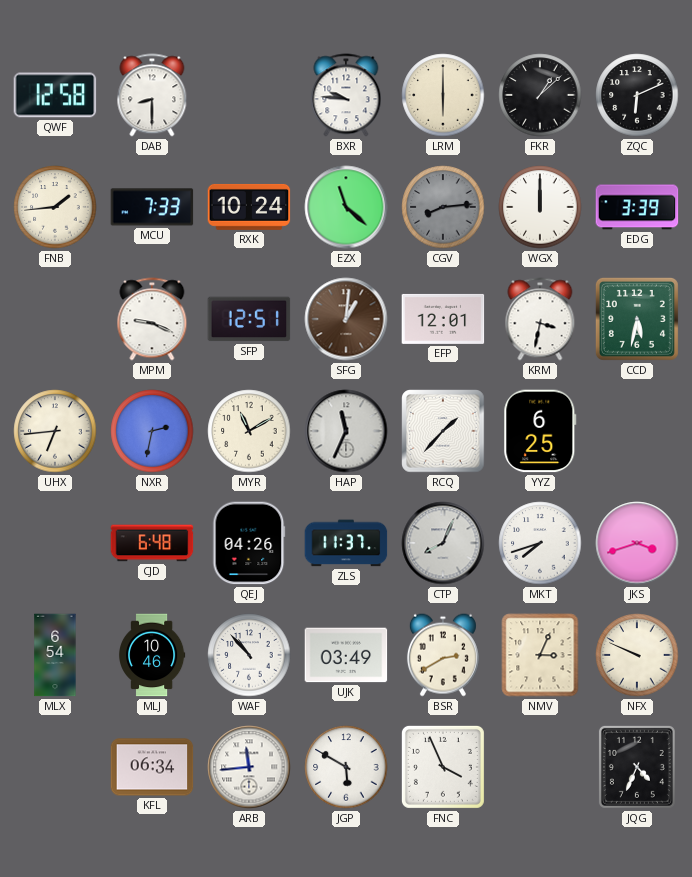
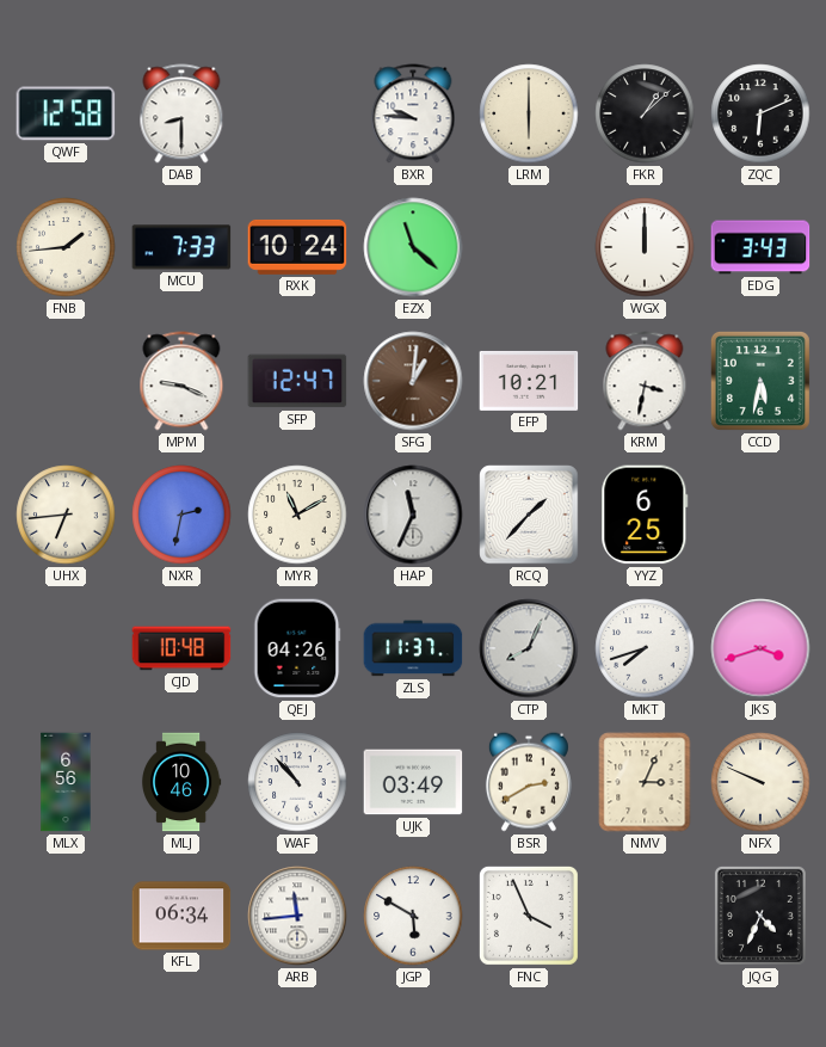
CGV: 8:14 -> none (443, 207)
EDG: 3:39 -> 3:43 (760, 247)
SFP: 12:51 -> 12:47 (297, 381)
EFP: 12:01 -> 10:21 (529, 381)
CJD: 6:48 -> 10:48 (181, 648)
MLX: 6:54 -> 6:56 (66, 782)
